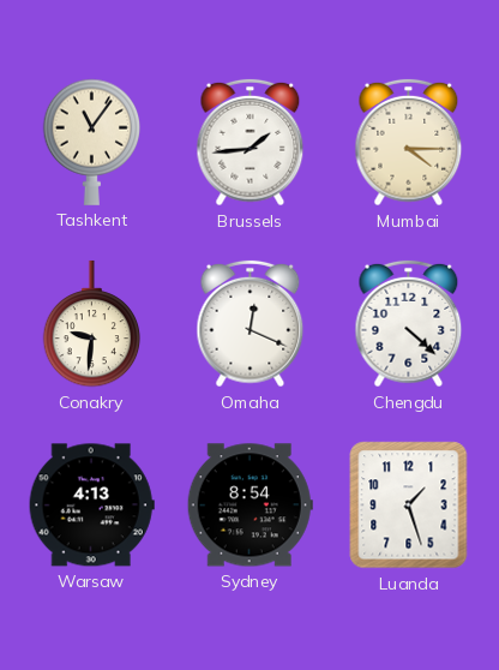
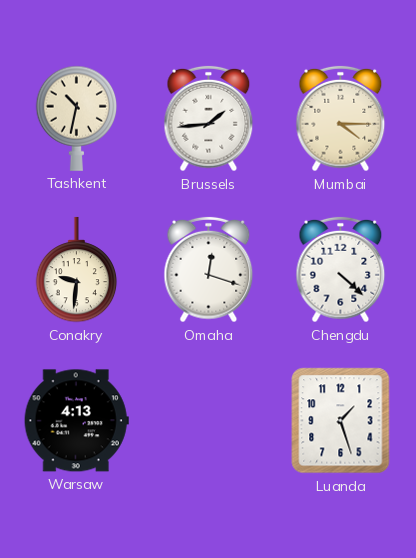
Tashkent: 11:06 -> 10:32 (77, 118)
Omaha: 12:19 -> 12:18 (209, 270)
Sydney: 8:54 -> none (249, 506)
